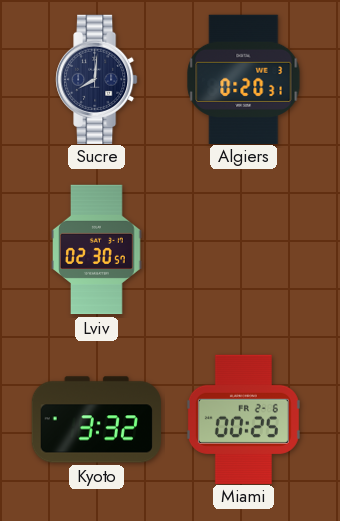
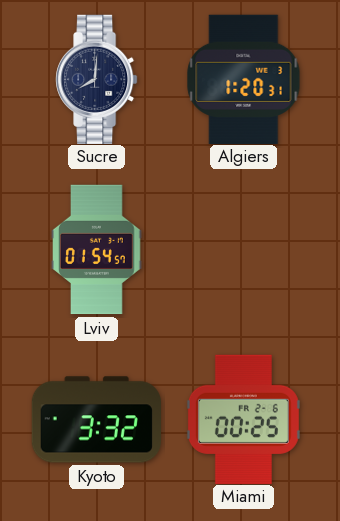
Algiers: 0:20 -> 1:20 (244, 79)
Lviv: 02:30 -> 01:54 (97, 250)
